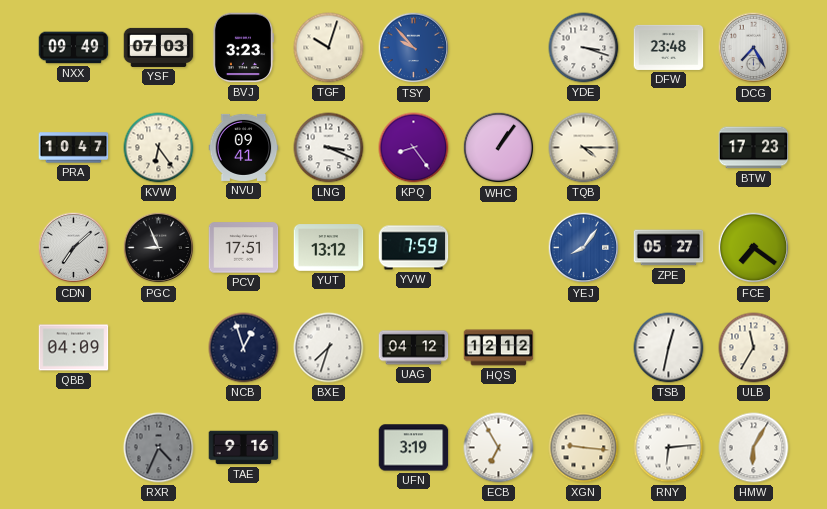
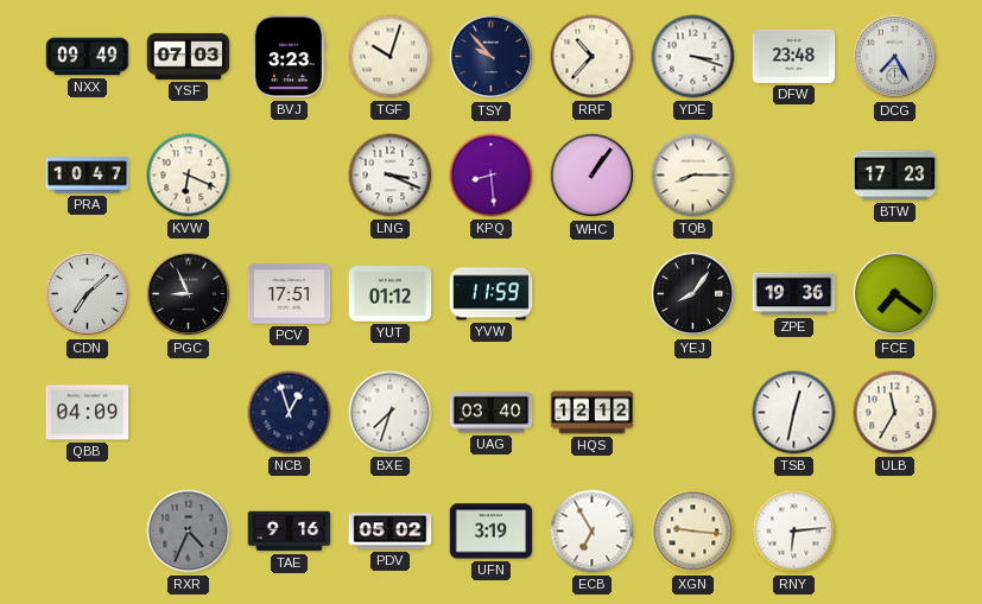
TSY dial: blue -> navy (492, 57)
RRF: none -> 10:37 (593, 57)
KVW: 6:24 -> 6:19 (189, 176)
NVU: 09:41 -> none (244, 147)
KPQ: 8:24 -> 8:29 (492, 176)
TQB: 4:15 -> 8:15 (693, 176)
YUT: 13:12 -> 01:12 (391, 294)
YVW: 7:59 -> 11:59 (492, 294)
YEJ dial: blue -> black (693, 294)
ZPE: 05:27 -> 19:36 (794, 294)
UAG: 04:12 -> 03:40 (492, 413)
PDV: none -> 05:02 (391, 532)
HMW: 6:05 -> none (754, 448)
